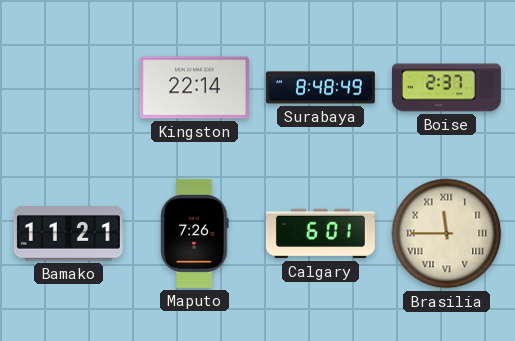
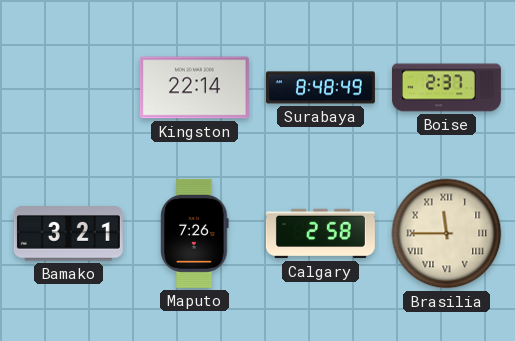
Bamako: 11:21 -> 3:21 (68, 234)
Calgary: 6:01 -> 2:58 (320, 234)
